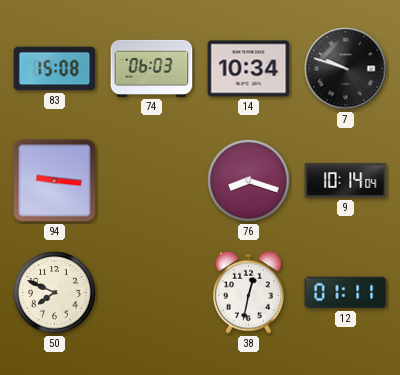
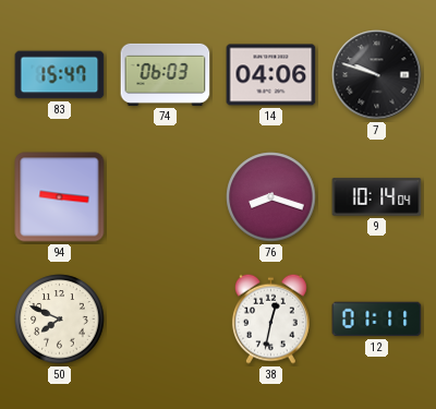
83: 15:08 -> 15:47 (60, 75)
14: 10:34 -> 04:06 (271, 75)
